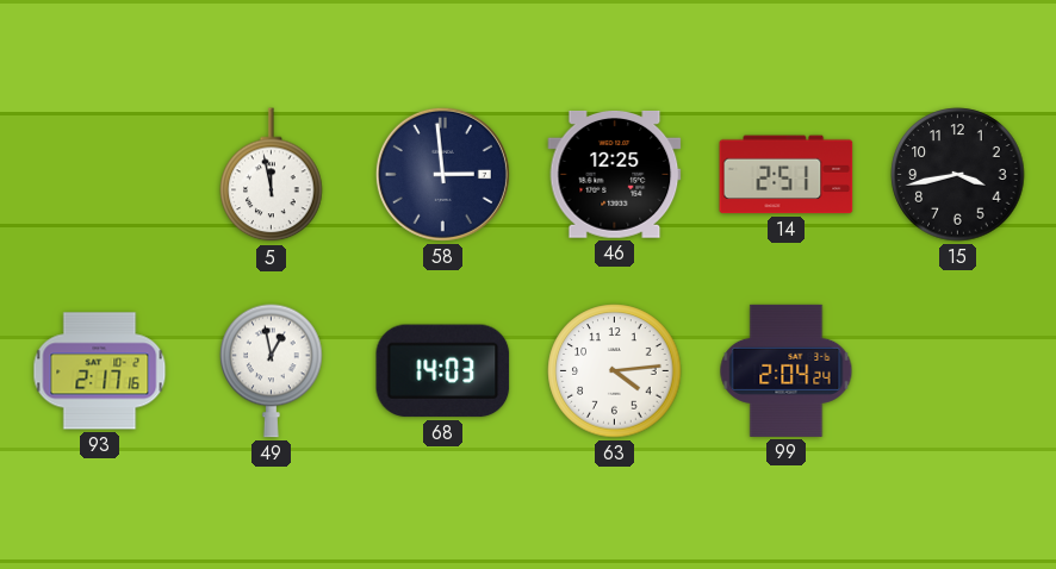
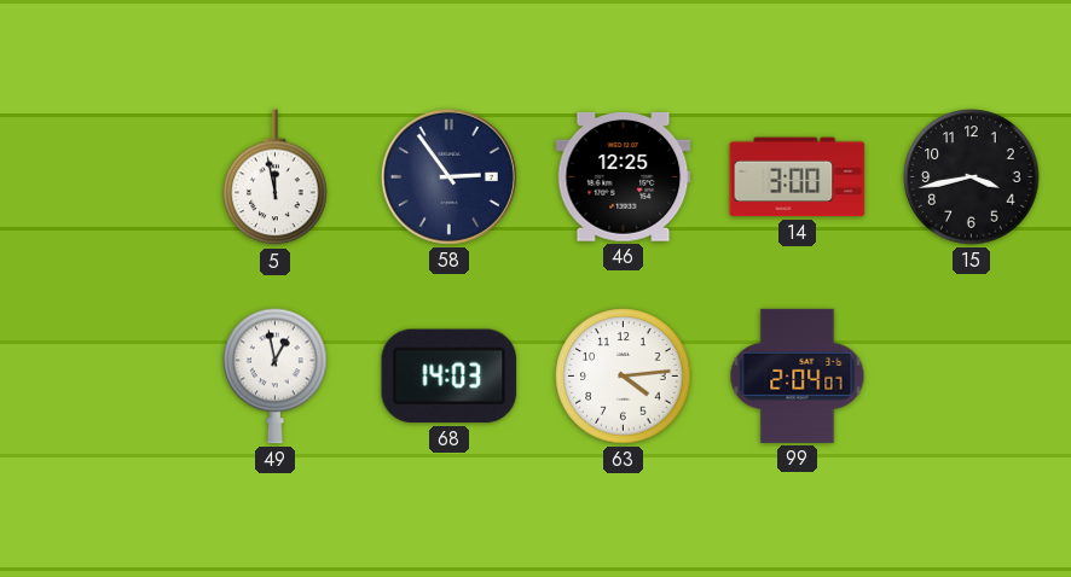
58: 2:59 -> 2:54 (448, 176)
14: 2:51 -> 3:00 (798, 177)
93: 2:17 -> none (100, 371)
99: 2:04:24 -> 2:04:07 (798, 375)
